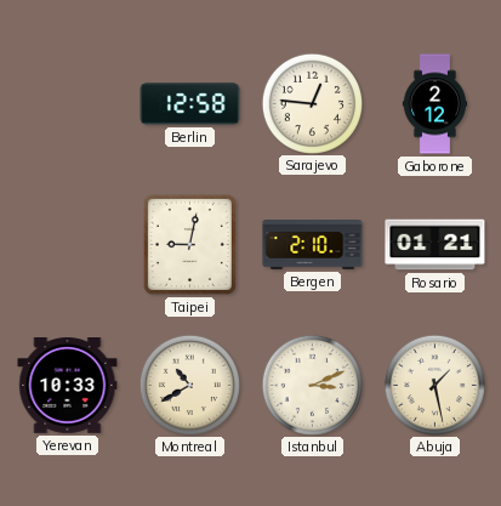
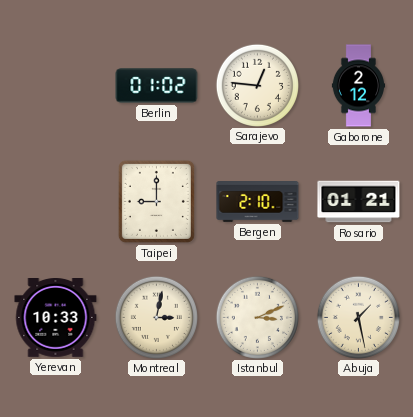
Berlin: 12:58 -> 01:02 (157, 86)
Taipei: 9:02 -> 9:00 (156, 201)
Montreal: 10:40 -> 3:02 (156, 317)
